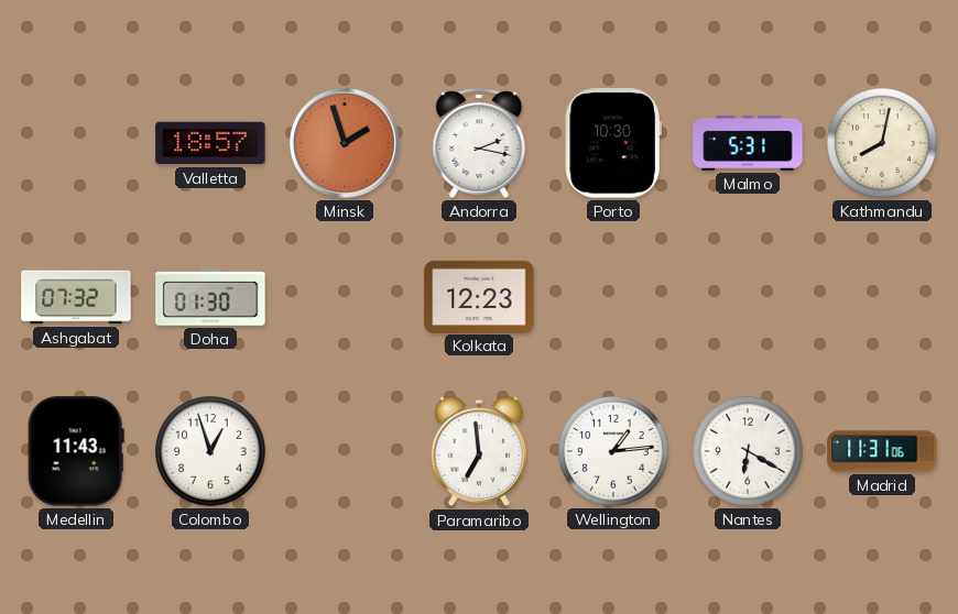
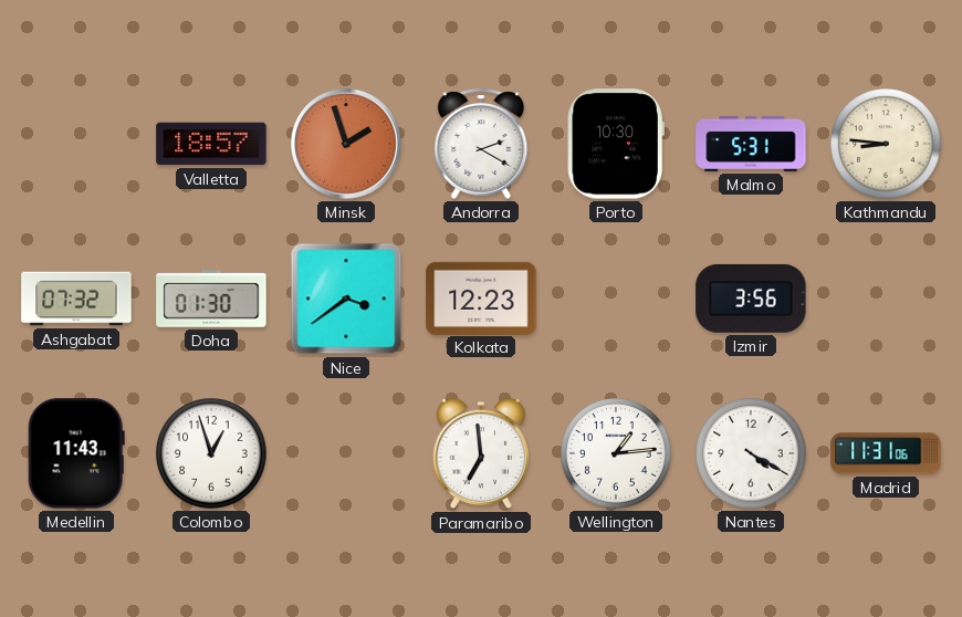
Andorra: 2:17 -> 2:20 (481, 145)
Kathmandu: 8:02 -> 8:46 (886, 144)
Nice: none -> 3:39 (346, 299)
Izmir: none -> 3:56 (751, 299)
Nantes: 6:20 -> 4:20 (751, 453)
